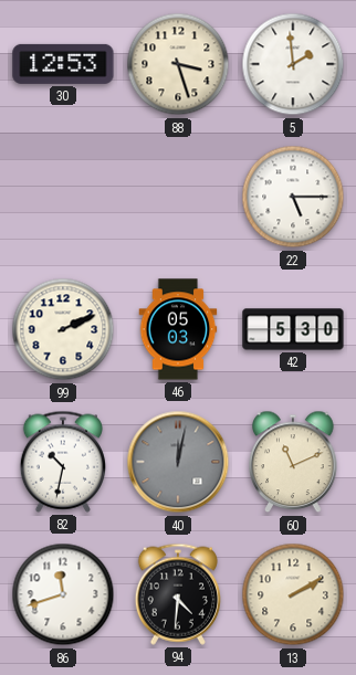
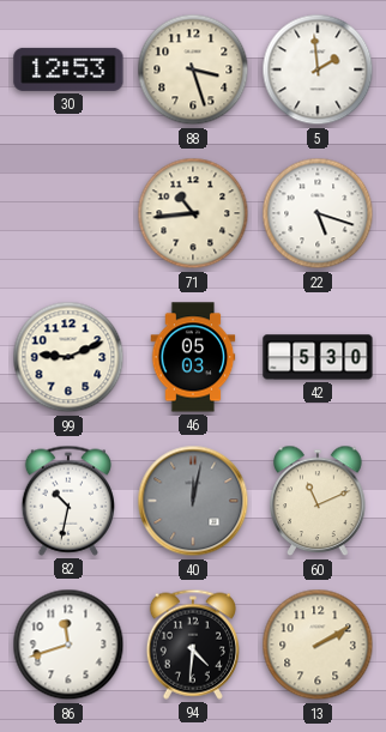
71: none -> 10:44 (193, 213)
22: 5:15 -> 5:18 (318, 213)
99: 2:11 -> 9:11 (68, 357)
